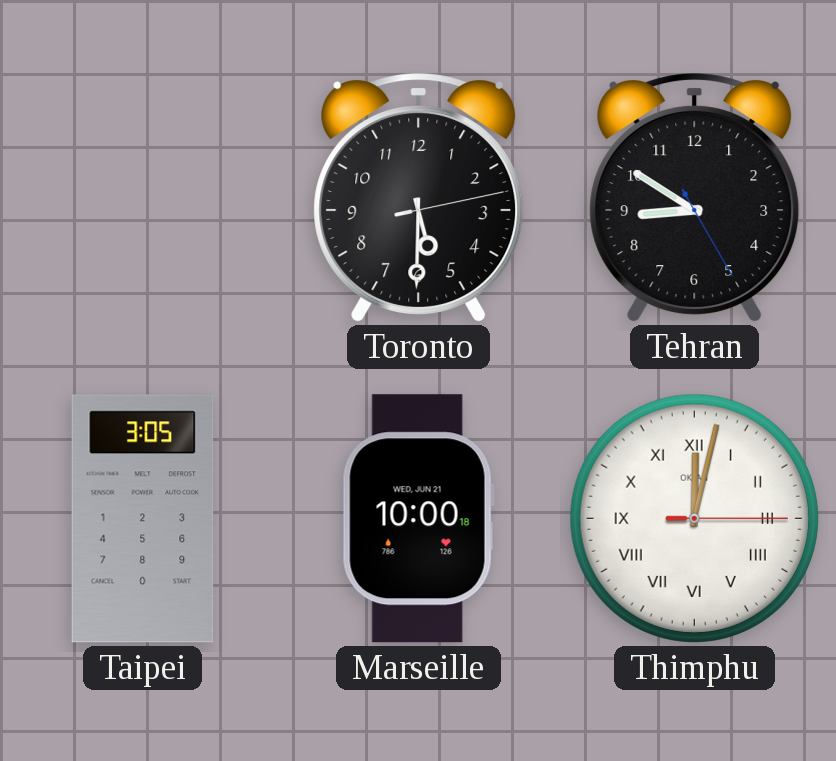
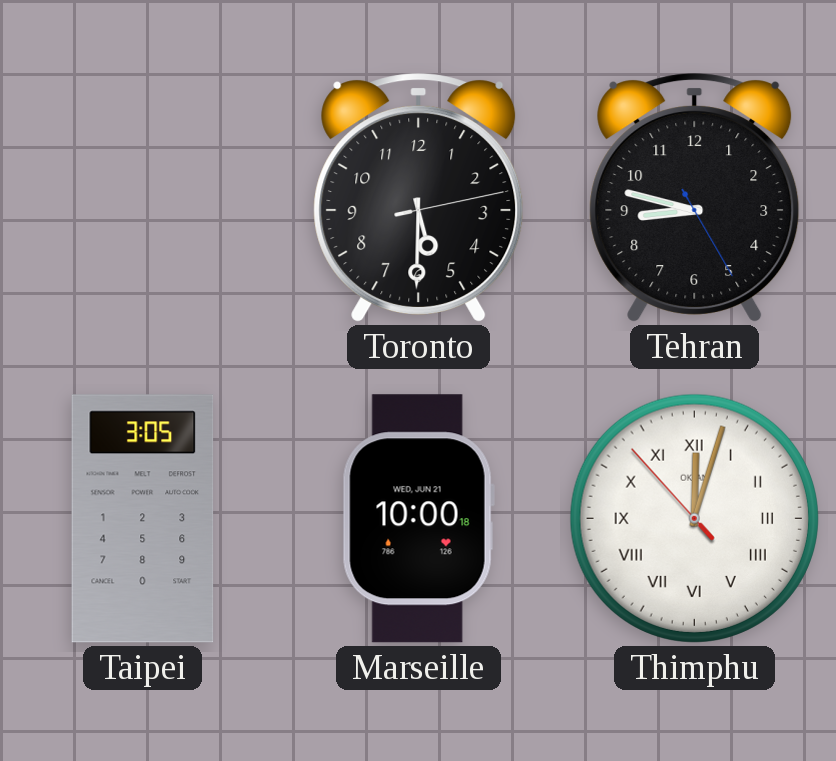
Tehran: 8:50 -> 8:47 (695, 198)
Thimphu: 12:02:15 -> 12:02:53 (694, 518)
